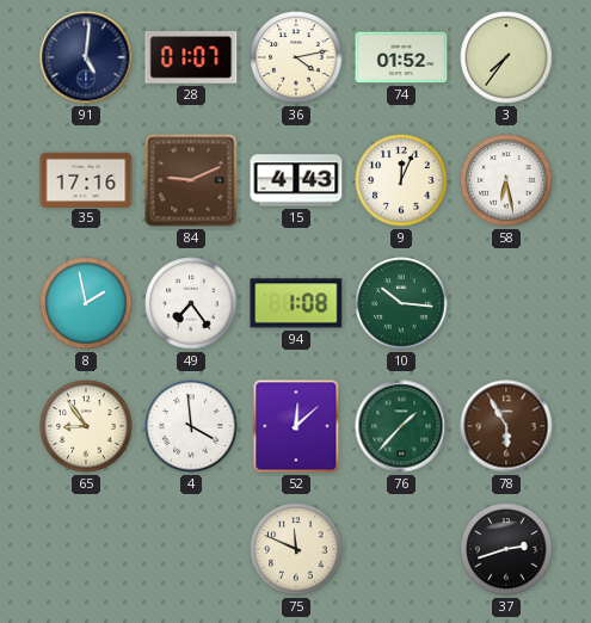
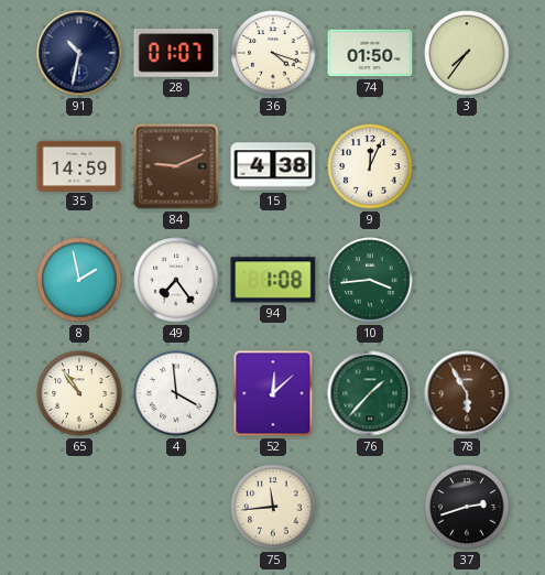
91: 5:01 -> 10:32 (79, 53)
36: 4:13 -> 4:18 (273, 53)
74: 01:52 -> 01:50 (370, 53)
35: 17:16 -> 14:59 (79, 165)
15: 4:43 -> 4:38 (273, 166)
58: 6:28 -> none (506, 180)
10: 10:16 -> 3:44 (370, 280)
65: 8:54 -> 10:54 (79, 393)
75: 11:49 -> 11:44 (273, 507)
